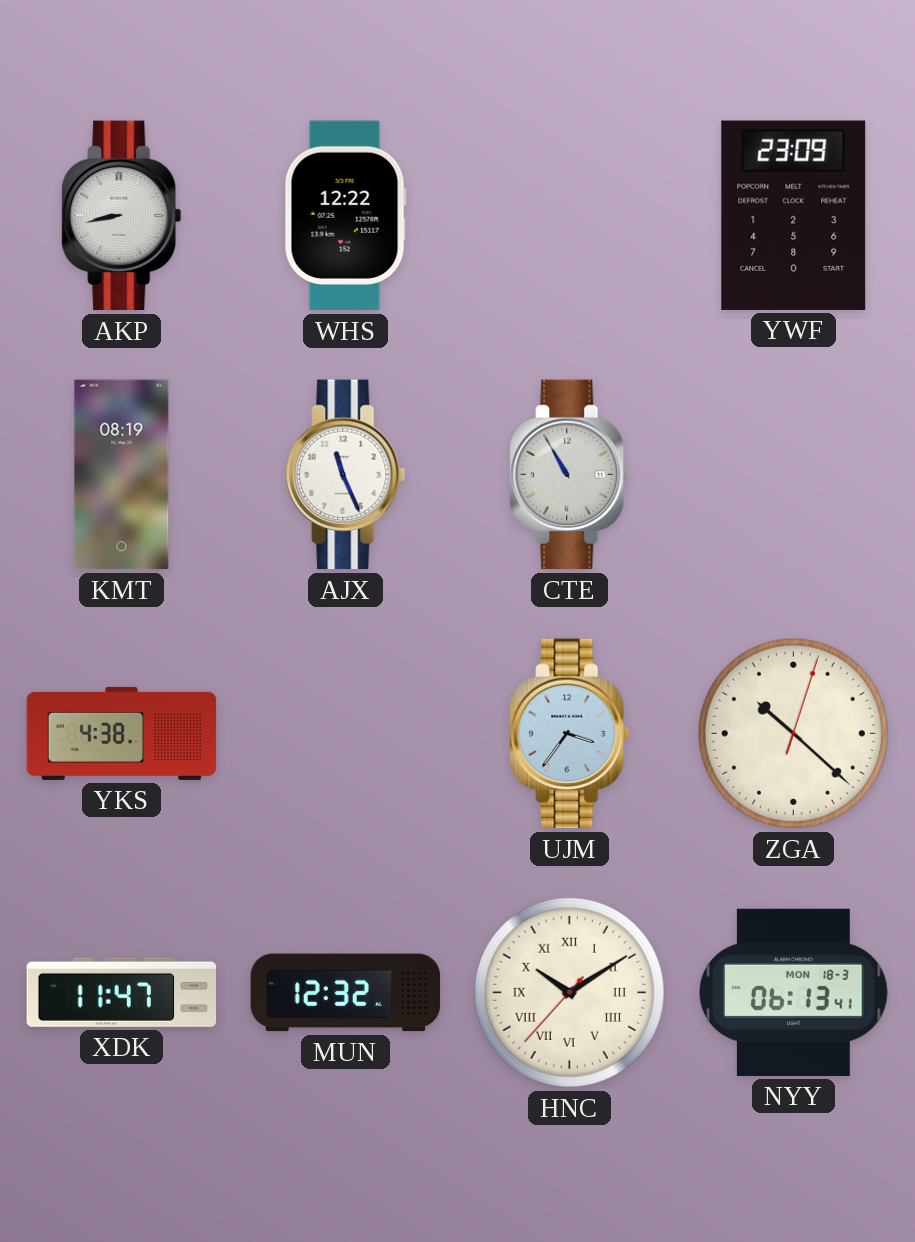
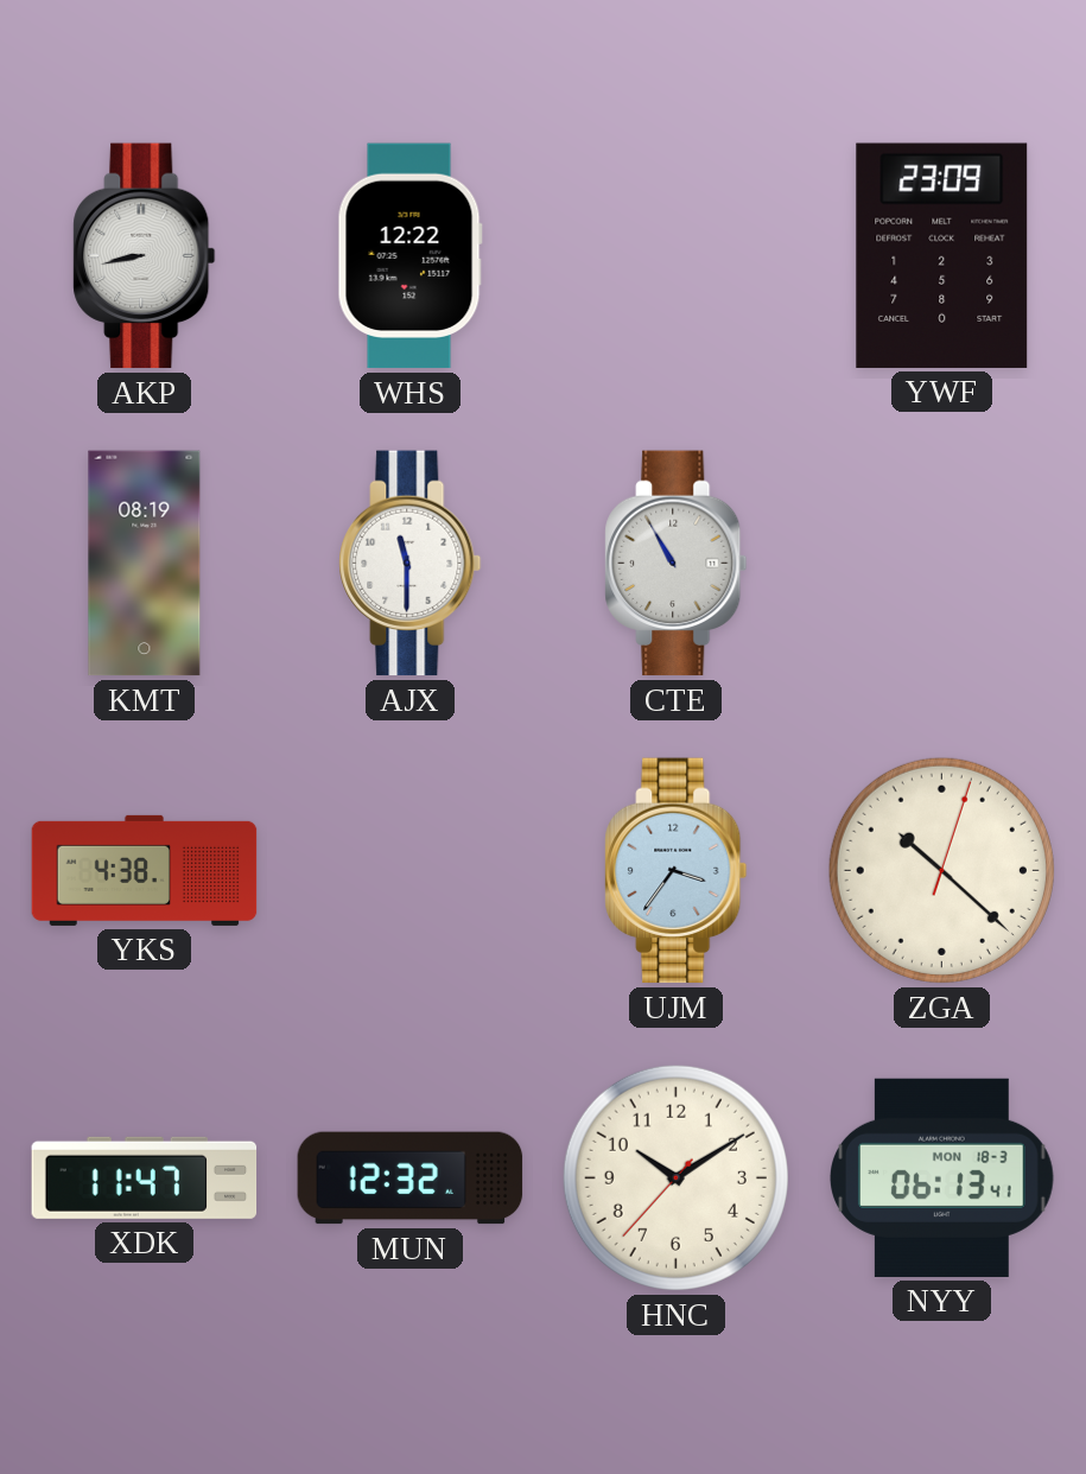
AJX: 11:26 -> 11:30 (411, 564)
HNC numerals: Roman -> Arabic (675, 1177)
